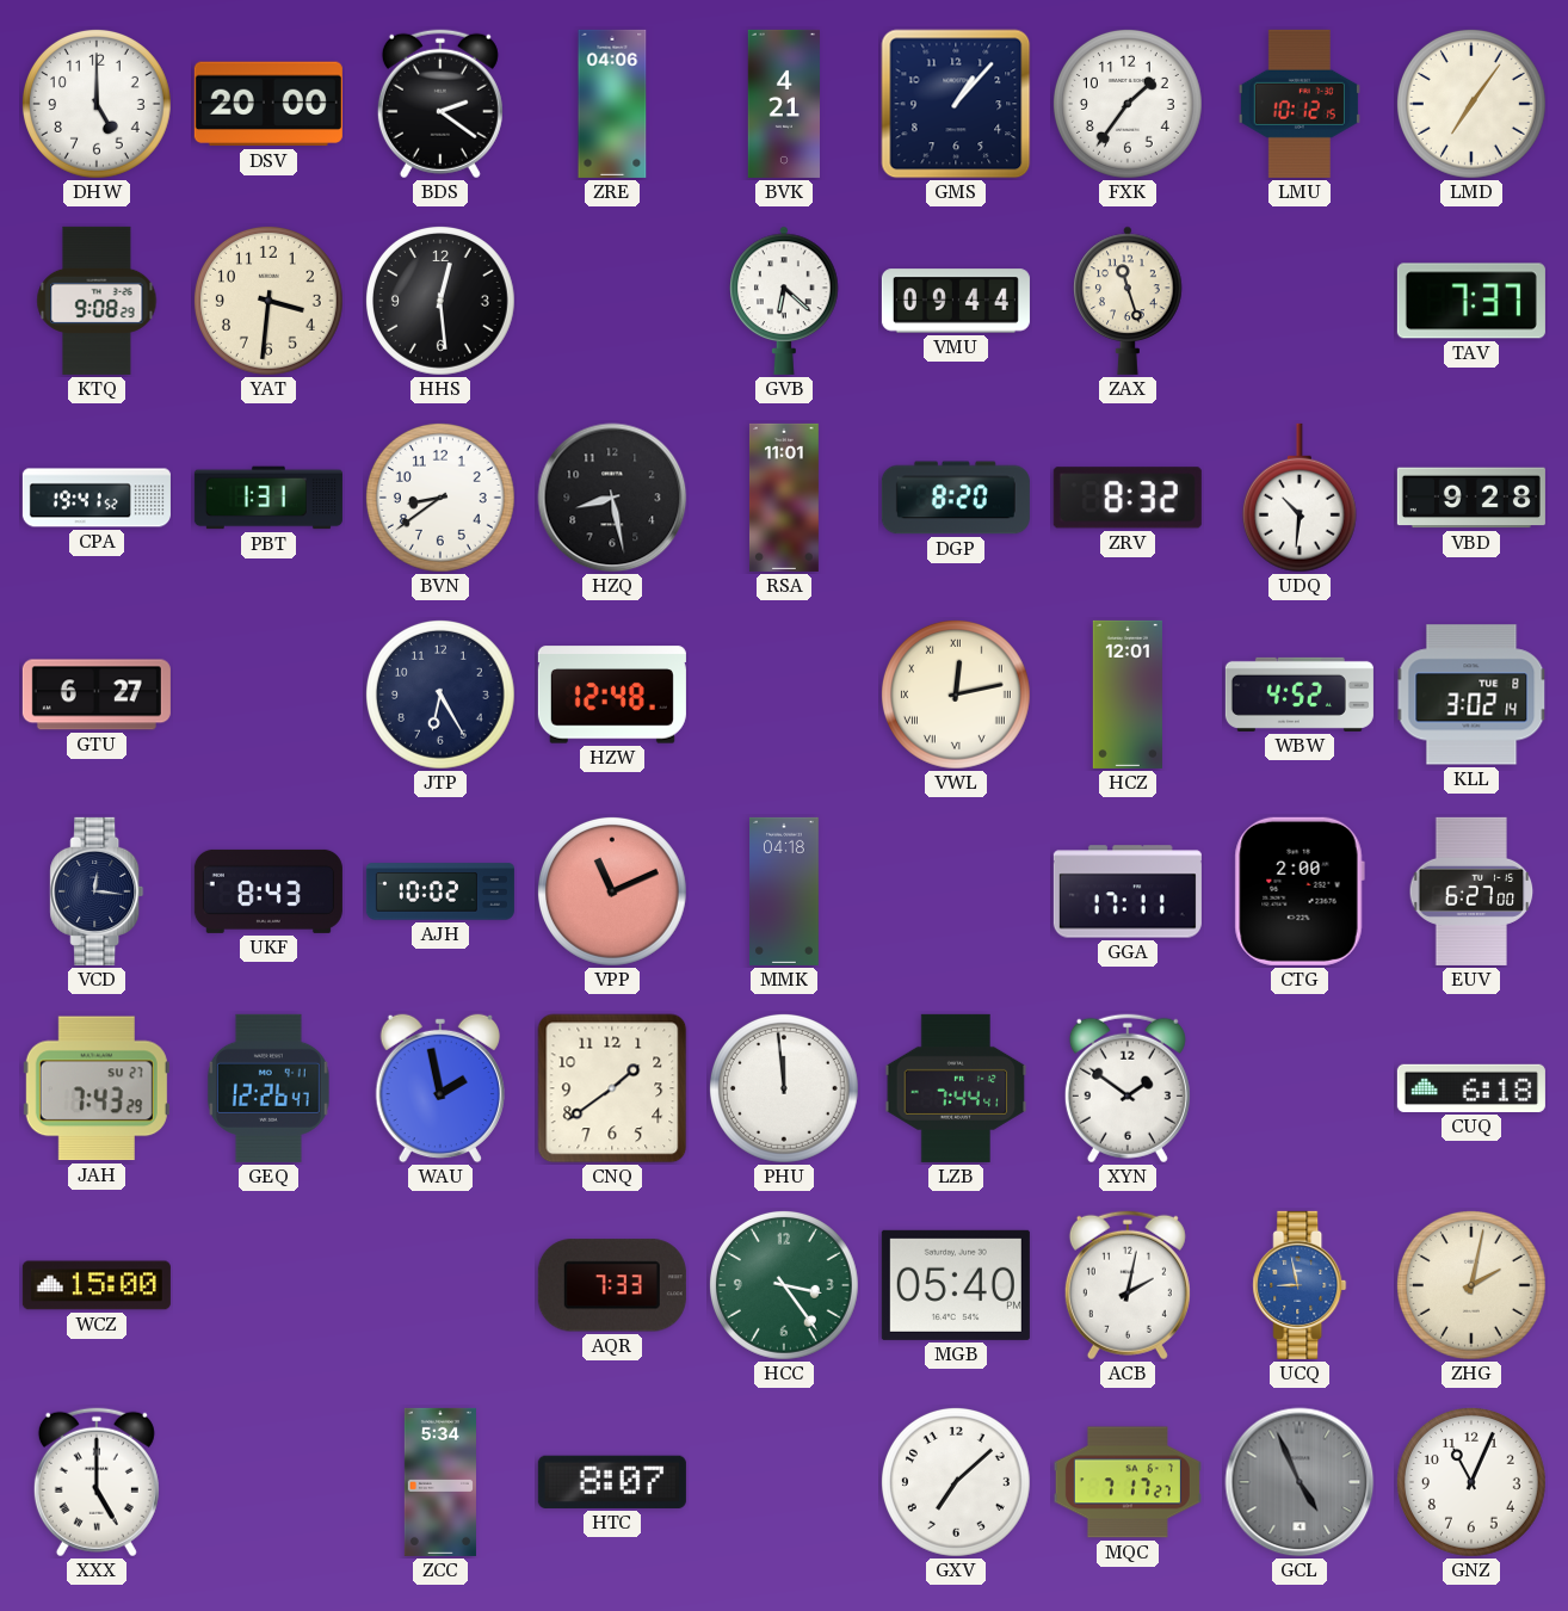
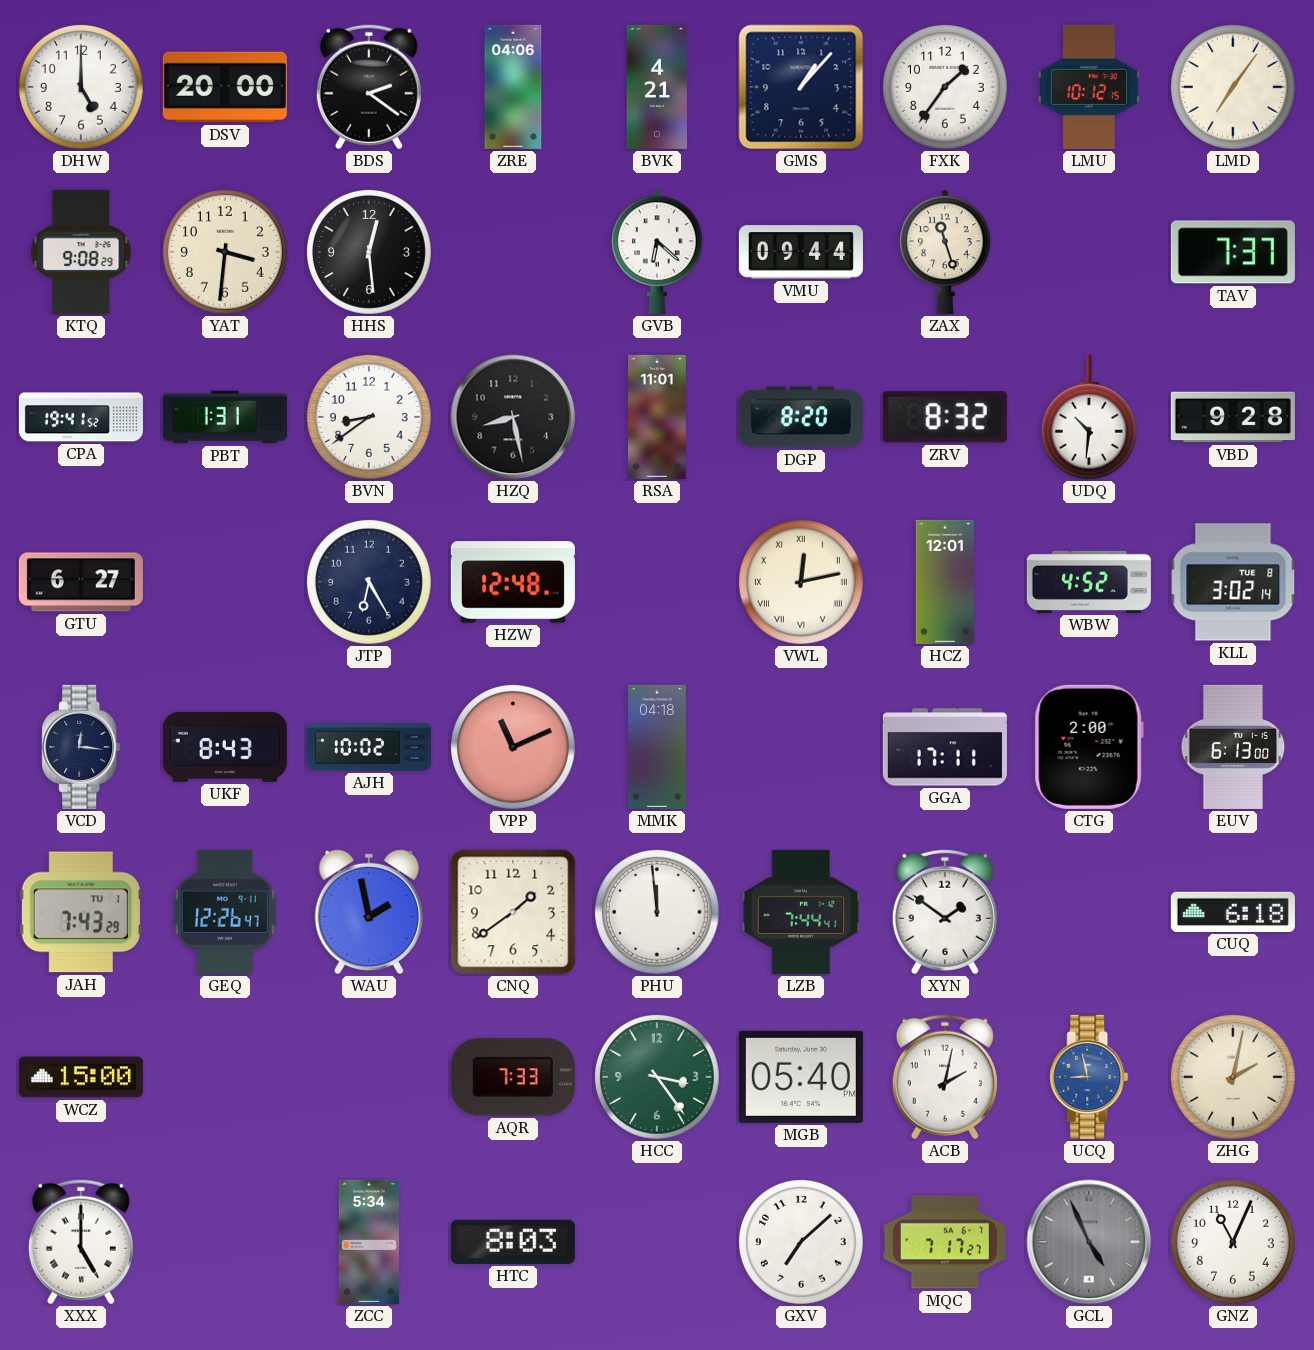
EUV: 6:27 -> 6:13 (1233, 747)
JAH date: SU 27 -> TU 1 (81, 912)
HTC: 8:07 -> 8:03 (513, 1242)
